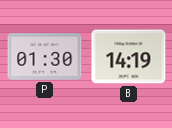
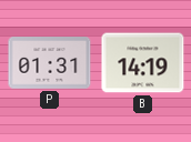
P: 01:30 -> 01:31 (50, 63)
